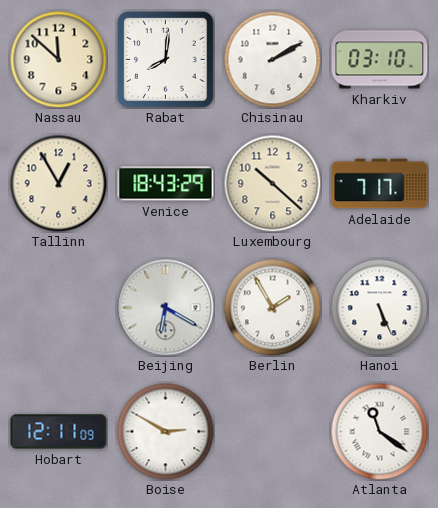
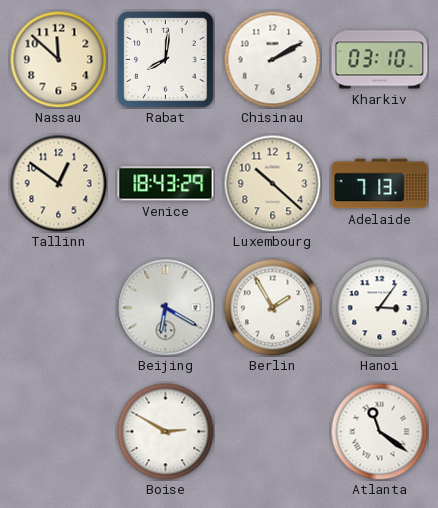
Tallinn: 12:55 -> 12:51 (58, 183)
Adelaide: 7:17 -> 7:13 (380, 184)
Hanoi: 5:26 -> 3:06 (379, 307)
Hobart: 12:11 -> none (59, 432)
